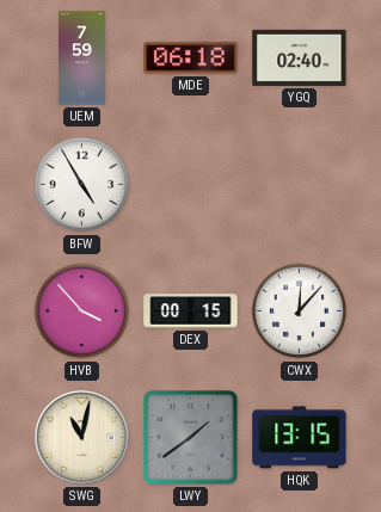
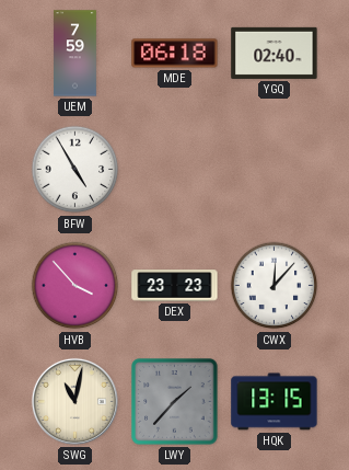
DEX: 00:15 -> 23:23 (175, 286)
LWY: 1:39 -> 1:37 (175, 402)
